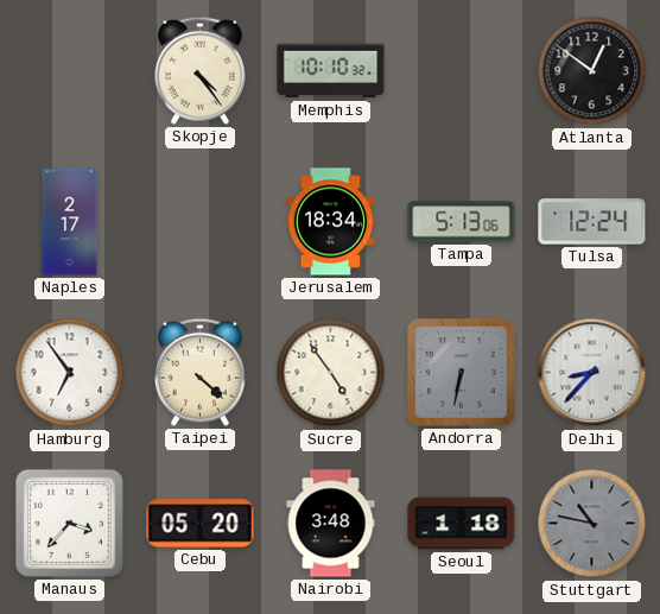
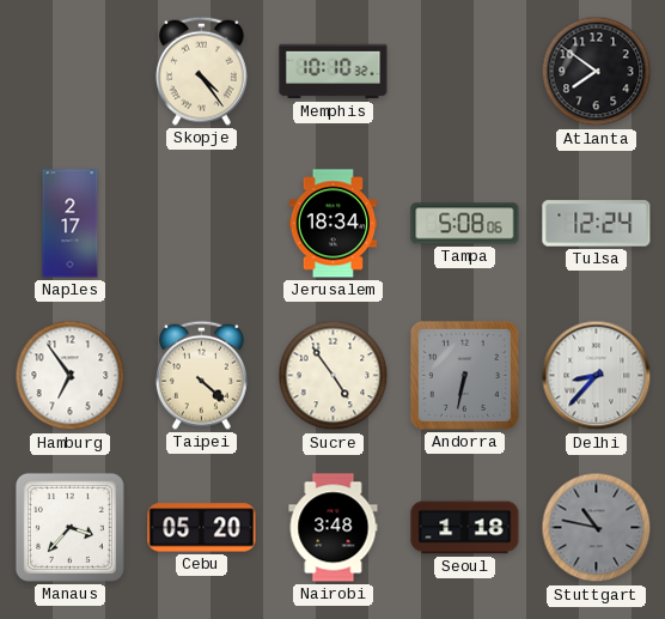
Atlanta: 12:51 -> 7:51 (597, 72)
Tampa: 5:13 -> 5:08 (465, 224)
